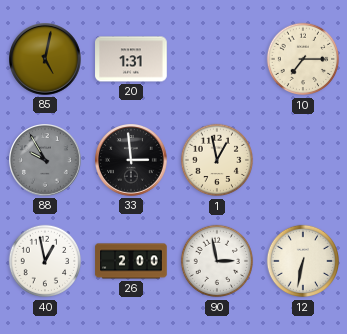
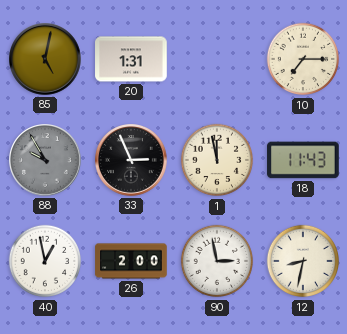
33: 2:59 -> 2:56 (132, 161)
1: 12:58 -> 11:58 (217, 160)
18: none -> 11:43 (303, 160)
12: 6:32 -> 8:32 (303, 261)
